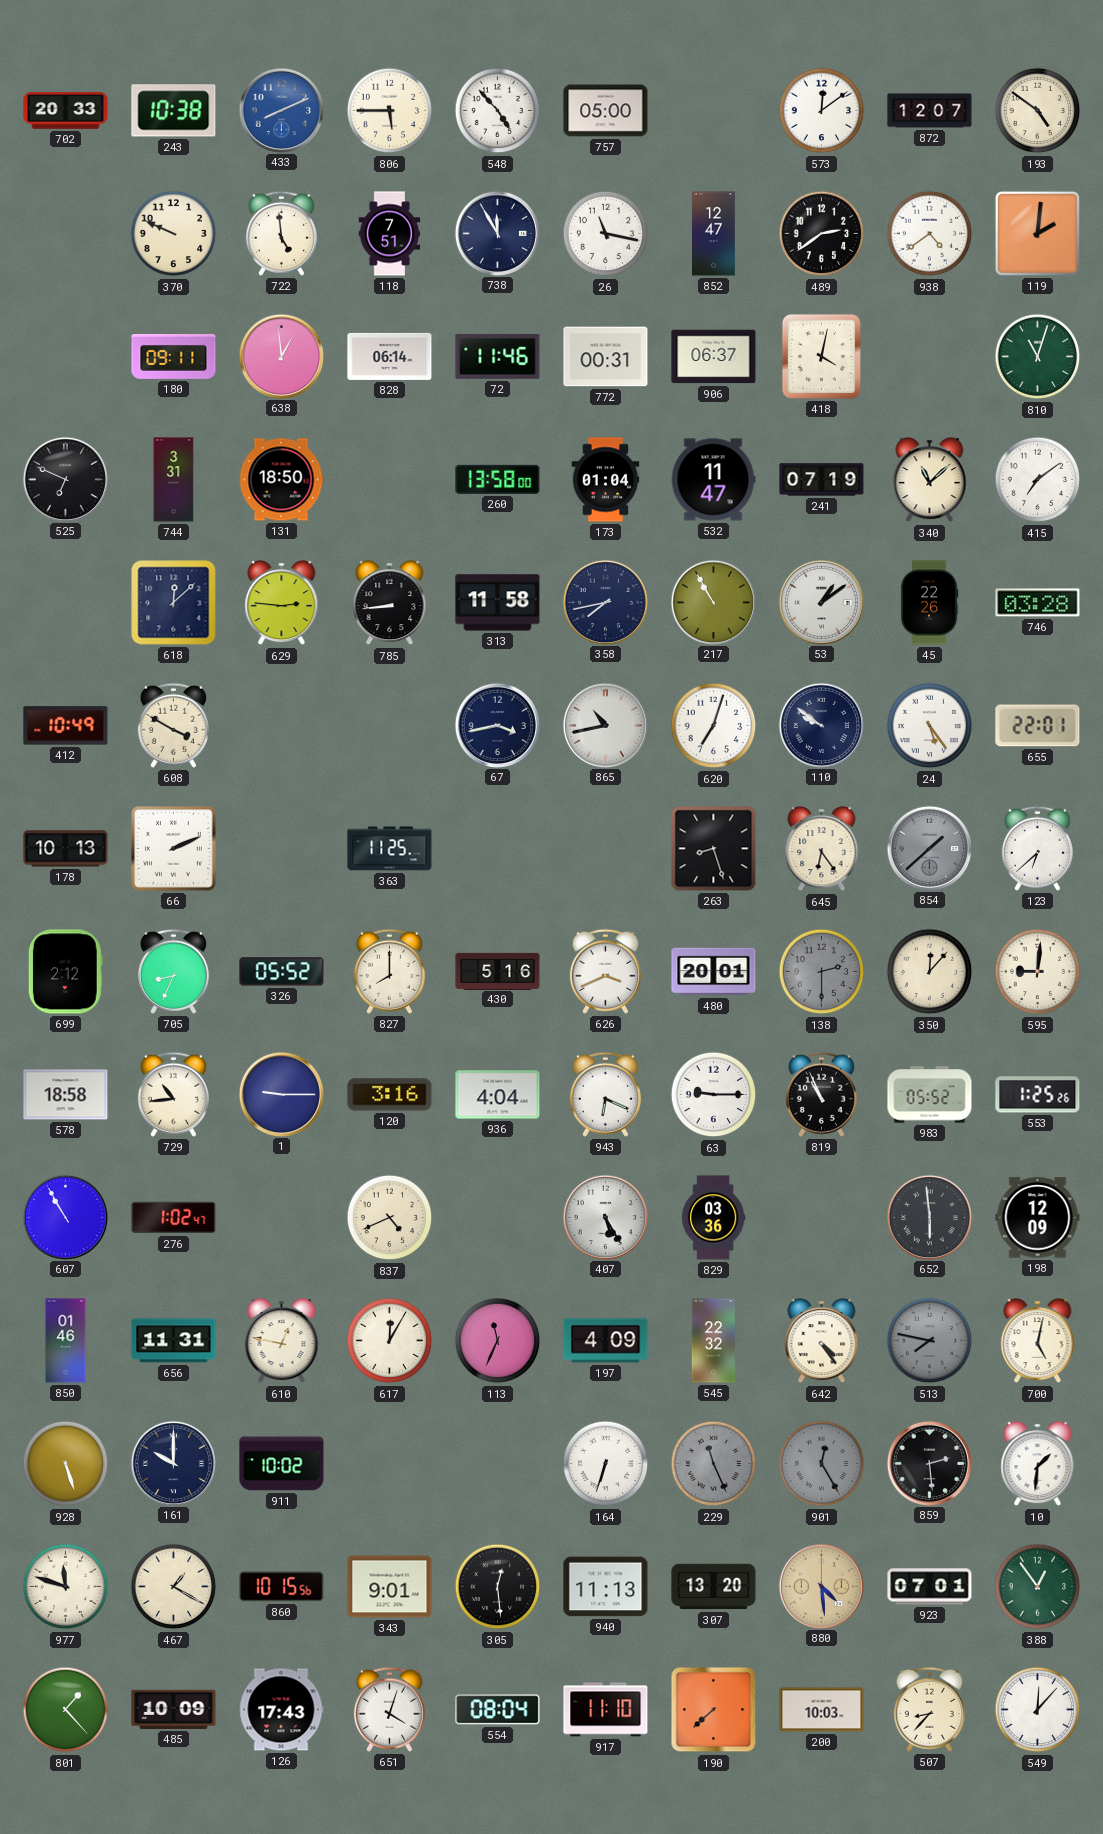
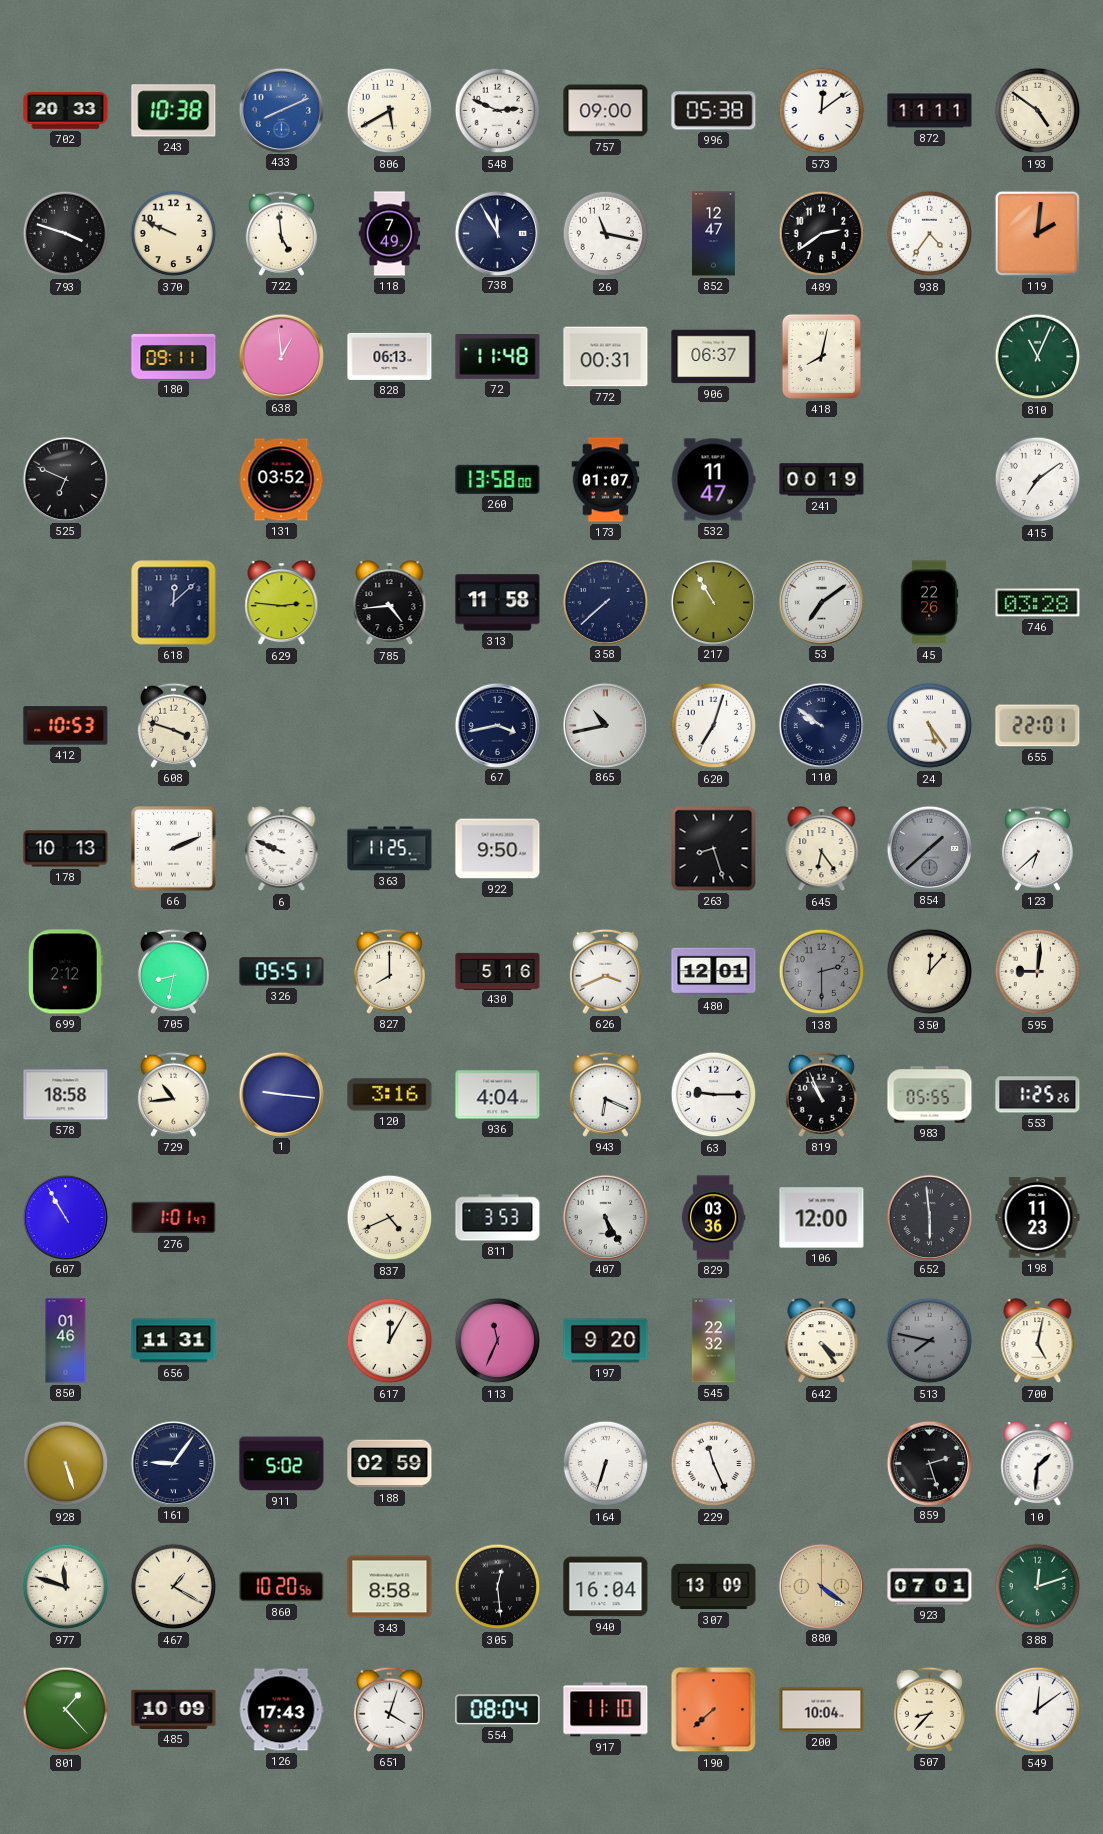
806: 5:45 -> 5:40 (390, 111)
548: 4:53 -> 2:49 (498, 111)
757: 05:00 -> 09:00 (606, 111)
996: none -> 05:38 (714, 111)
872: 12:07 -> 11:11 (930, 111)
793: none -> 3:48 (66, 234)
118: 7:51 -> 7:49 (390, 234)
938: 4:39 -> 4:36 (930, 234)
828: 06:14 -> 06:13 (390, 356)
72: 11:46 -> 11:48 (498, 357)
418: 4:02 -> 8:02 (821, 356)
810: 11:03 -> 11:04 (1038, 357)
744: 3:31 -> none (174, 480)
131: 18:50 -> 03:52 (281, 480)
173: 01:04 -> 01:07 (606, 480)
241: 07:19 -> 00:19 (822, 480)
340: 11:08 -> none (930, 480)
785: 8:44 -> 4:44 (390, 603)
358: 7:43 -> 7:38 (605, 602)
53: 1:09 -> 7:09 (821, 602)
412: 10:49 -> 10:53 (66, 726)
608: 3:50 -> 3:48 (173, 725)
6: none -> 9:49 (282, 849)
922: none -> 9:50 (498, 849)
705: 8:34 -> 8:32 (173, 971)
326: 05:52 -> 05:51 (282, 972)
480: 20:01 -> 12:01 (714, 972)
1: 9:15 -> 9:16 (281, 1094)
983: 05:52 -> 05:55 (930, 1095)
276: 1:02 -> 1:01 (174, 1218)
811: none -> 3:53 (498, 1218)
106: none -> 12:00 (822, 1218)
198: 12:09 -> 11:23 (1038, 1218)
610: 12:47 -> none (282, 1341)
197: 4:09 -> 9:20 (606, 1341)
161: 10:00 -> 9:06 (173, 1463)
911: 10:02 -> 5:02 (282, 1464)
188: none -> 02:59 (390, 1464)
229 dial: grey -> white (714, 1464)
901: 12:25 -> none (822, 1464)
859: 2:29 -> 2:27 (929, 1463)
860: 10:15 -> 10:20 (282, 1587)
343: 9:01 -> 8:58 (390, 1587)
940: 11:13 -> 16:04 (606, 1587)
307: 13:20 -> 13:09 (714, 1587)
880: 4:29 -> 4:21 (821, 1586)
388: 12:54 -> 12:12 (1038, 1587)
200: 10:03 -> 10:04 (822, 1710)
549: 12:07 -> 12:09 (1038, 1710)
